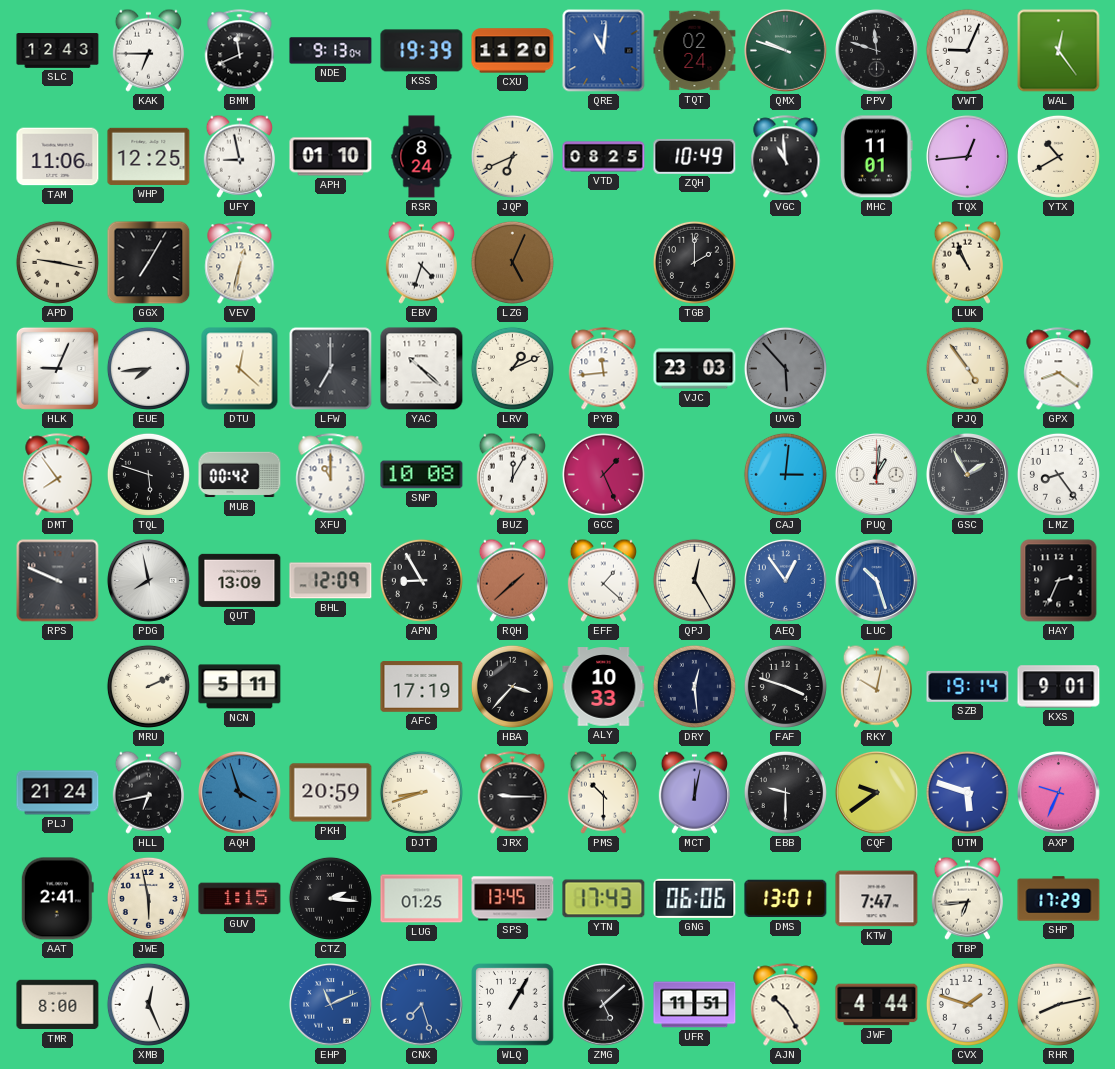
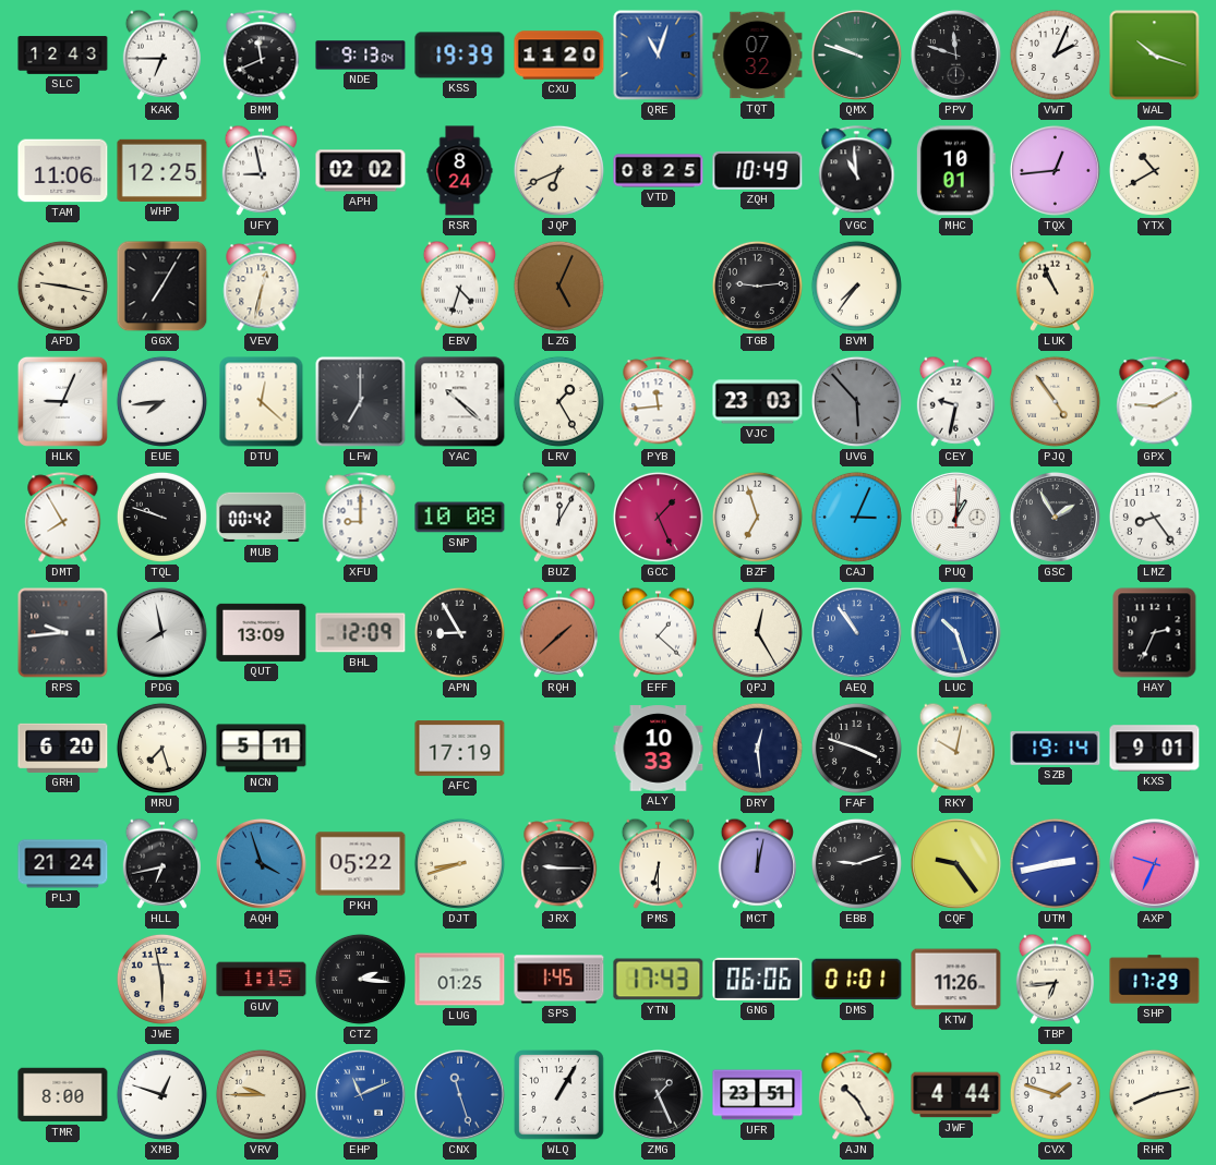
QRE: 11:01 -> 11:03 (659, 56)
TQT: 02:24 -> 07:32 (758, 56)
VWT: 9:04 -> 2:04 (1055, 54)
WAL: 12:24 -> 10:18 (1155, 56)
APH: 01:10 -> 02:02 (361, 171)
MHC: 11:01 -> 10:01 (955, 171)
TGB: 2:00 -> 9:14 (757, 286)
BVM: none -> 7:36 (856, 286)
LRV: 1:11 -> 1:25 (558, 401)
CEY: none -> 9:32 (955, 401)
GPX: 8:21 -> 9:10 (1155, 402)
DMT: 7:54 -> 7:55 (63, 518)
TQL: 5:48 -> 9:48 (161, 517)
XFU: 11:00 -> 9:00 (361, 518)
BZF: none -> 6:57 (757, 517)
CAJ: 3:01 -> 3:04 (856, 517)
RPS: 9:49 -> 9:44 (63, 633)
AEQ: 12:54 -> 10:54 (856, 632)
GRH: none -> 6:20 (63, 748)
MRU: 2:11 -> 7:27 (161, 748)
HBA: 3:37 -> none (512, 686)
PKH: 20:59 -> 05:22 (361, 864)
PMS: 10:30 -> 6:30 (658, 863)
EBB: 9:30 -> 9:12 (856, 863)
CQF: 9:39 -> 9:24 (955, 863)
UTM: 5:48 -> 2:43 (1055, 863)
AAT: 2:41 -> none (57, 899)
SPS: 13:45 -> 1:45 (559, 980)
DMS: 13:01 -> 01:01 (857, 980)
KTW: 7:47 -> 11:26 (956, 980)
XMB: 12:26 -> 12:48 (161, 1094)
VRV: none -> 9:45 (261, 1094)
CNX: 7:27 -> 11:27 (459, 1094)
ZMG: 5:08 -> 1:26 (658, 1094)
UFR: 11:51 -> 23:51 (758, 1095)
